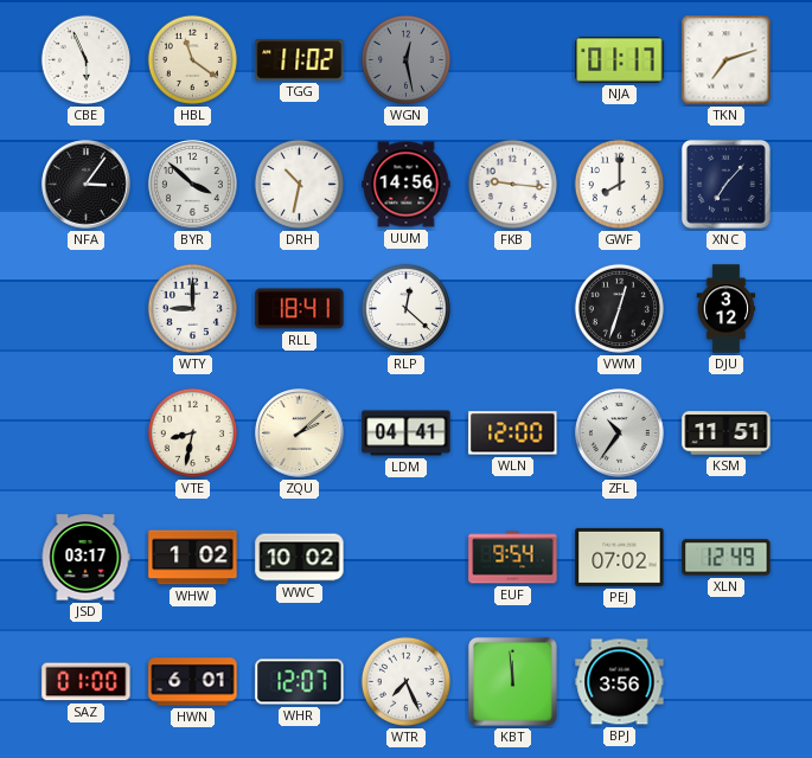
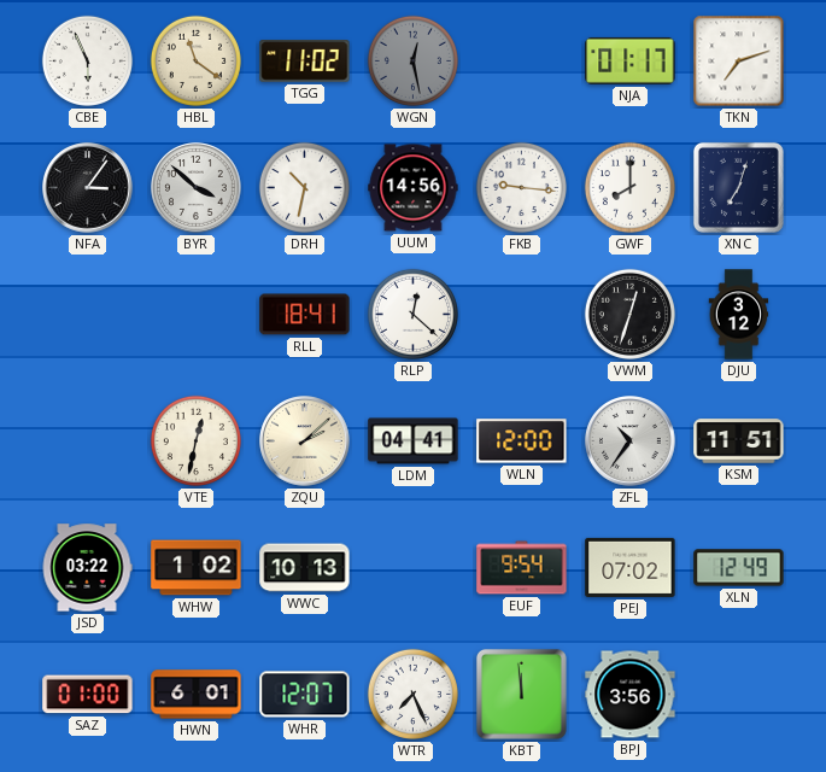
XNC: 7:07 -> 7:03 (738, 187)
WTY: 9:00 -> none (192, 308)
VTE: 8:32 -> 12:32 (195, 440)
JSD: 03:17 -> 03:22 (87, 568)
WWC: 10:02 -> 10:13 (305, 568)
